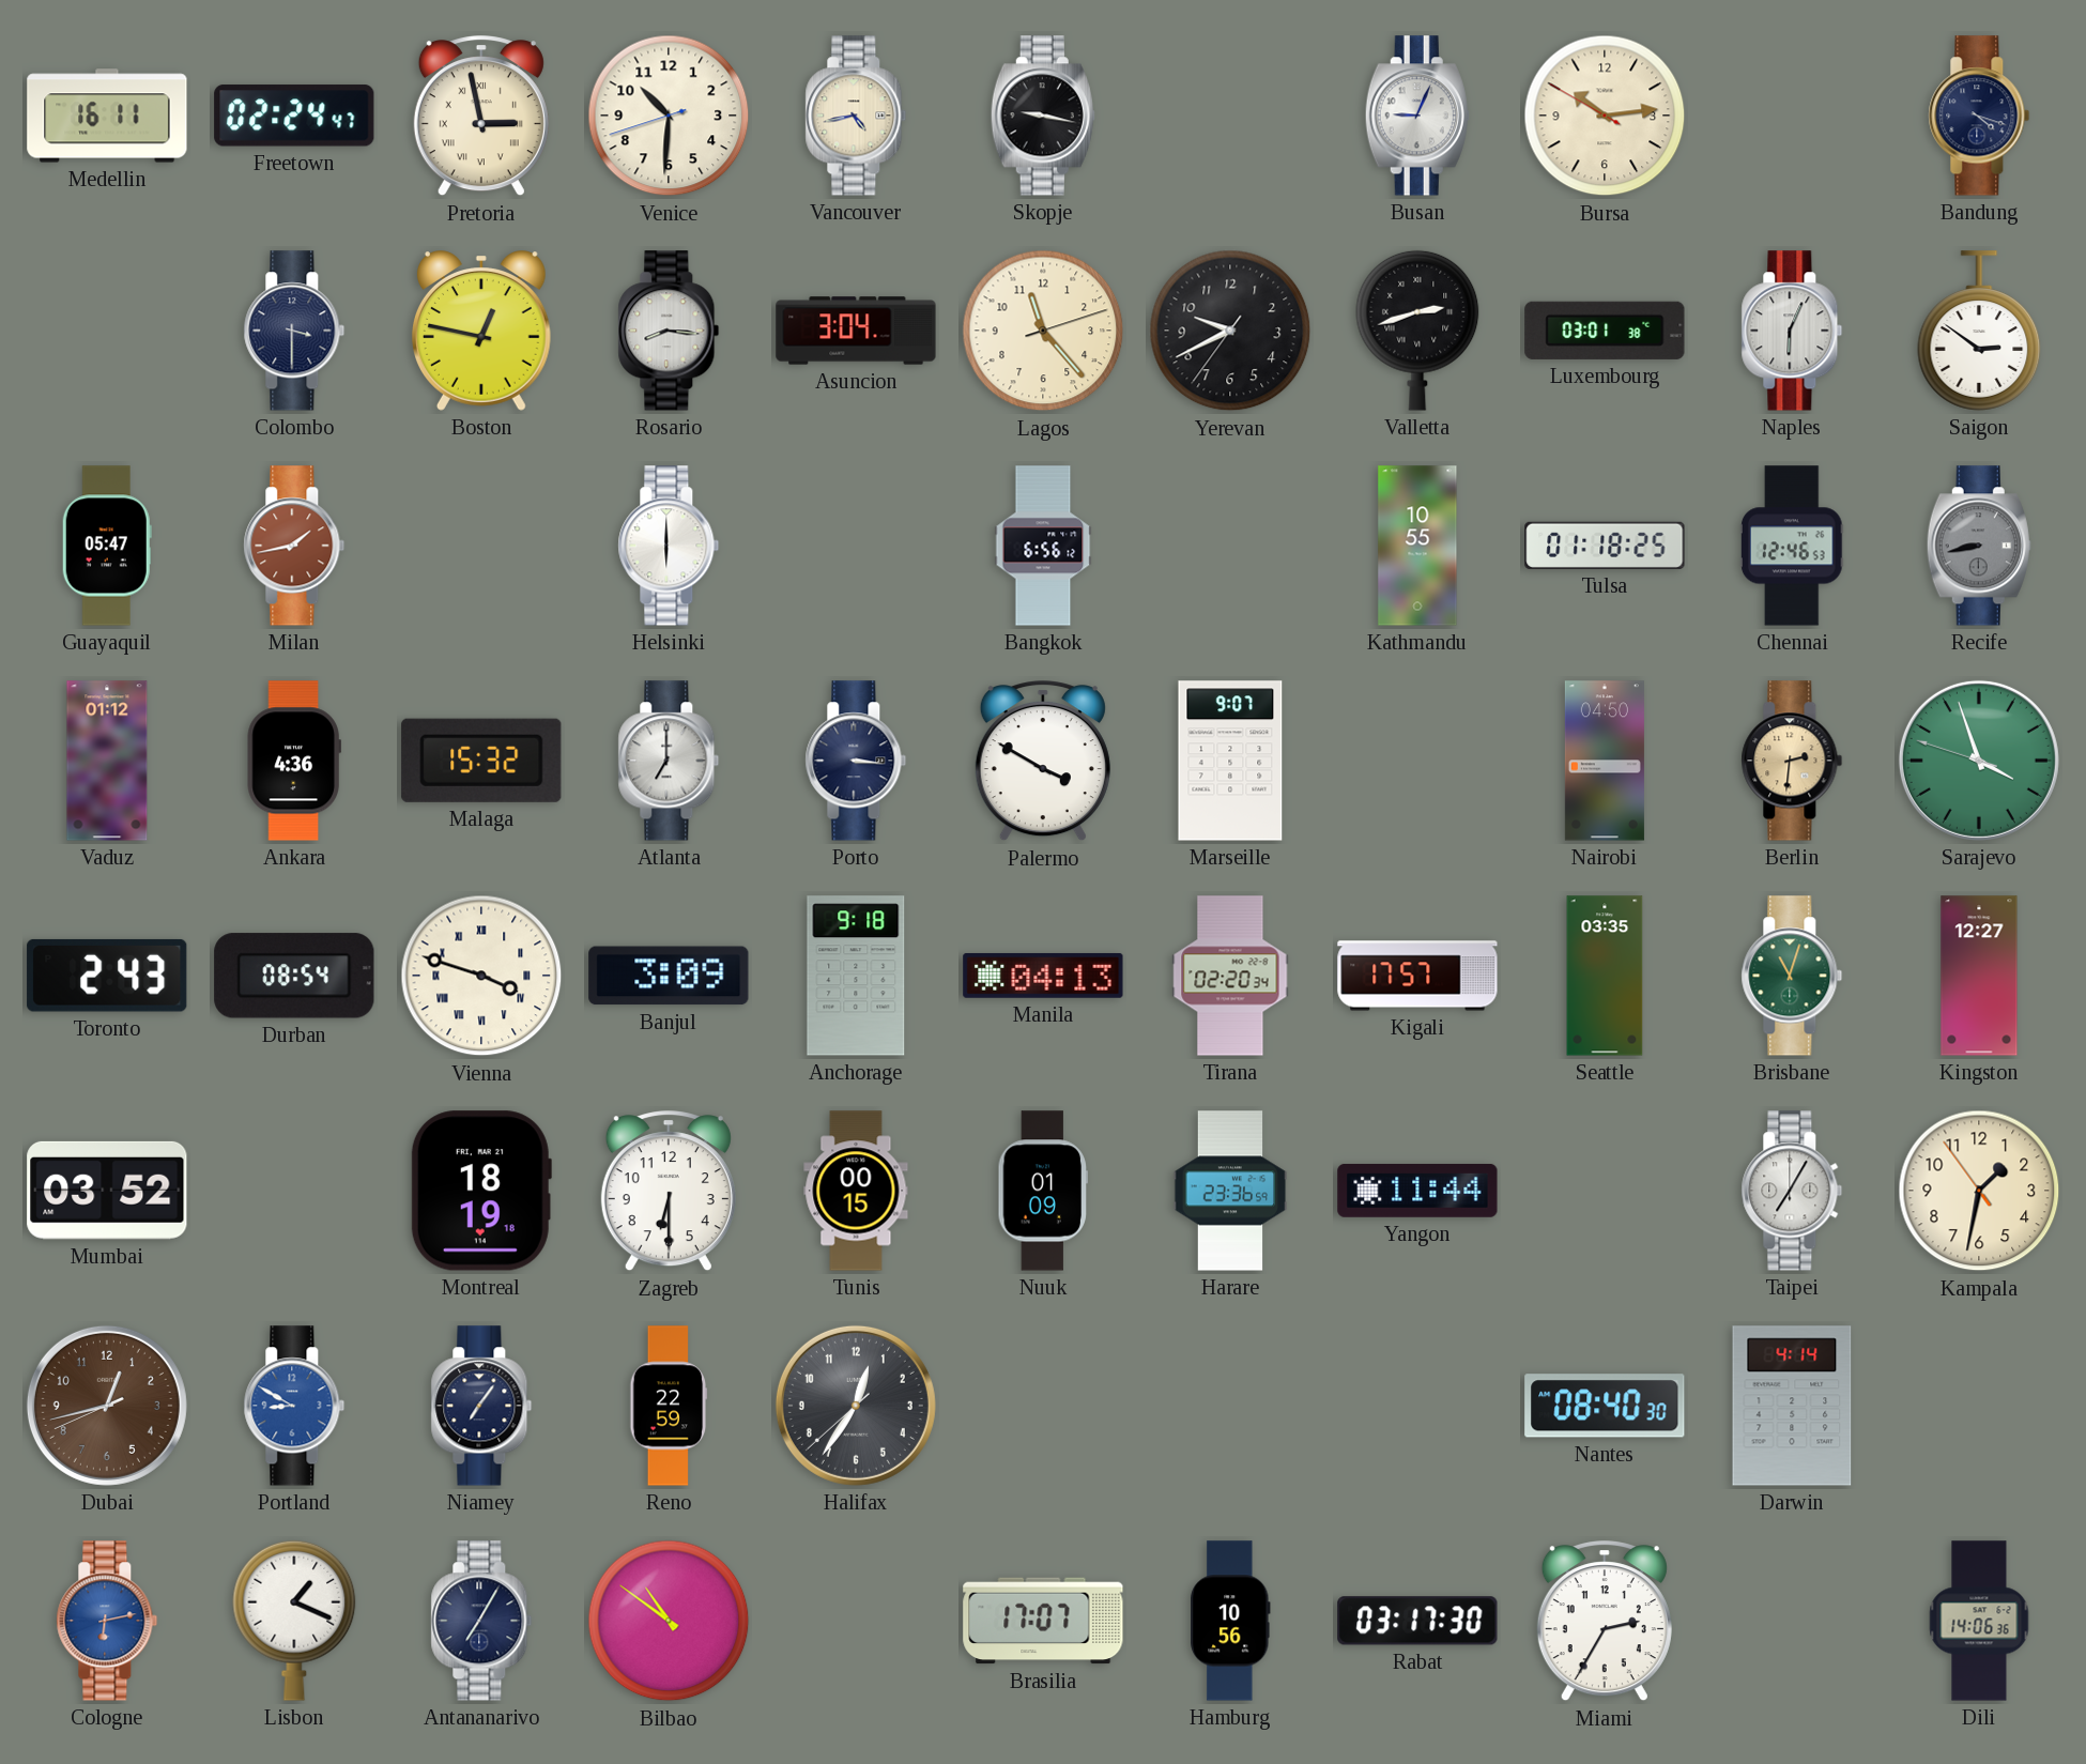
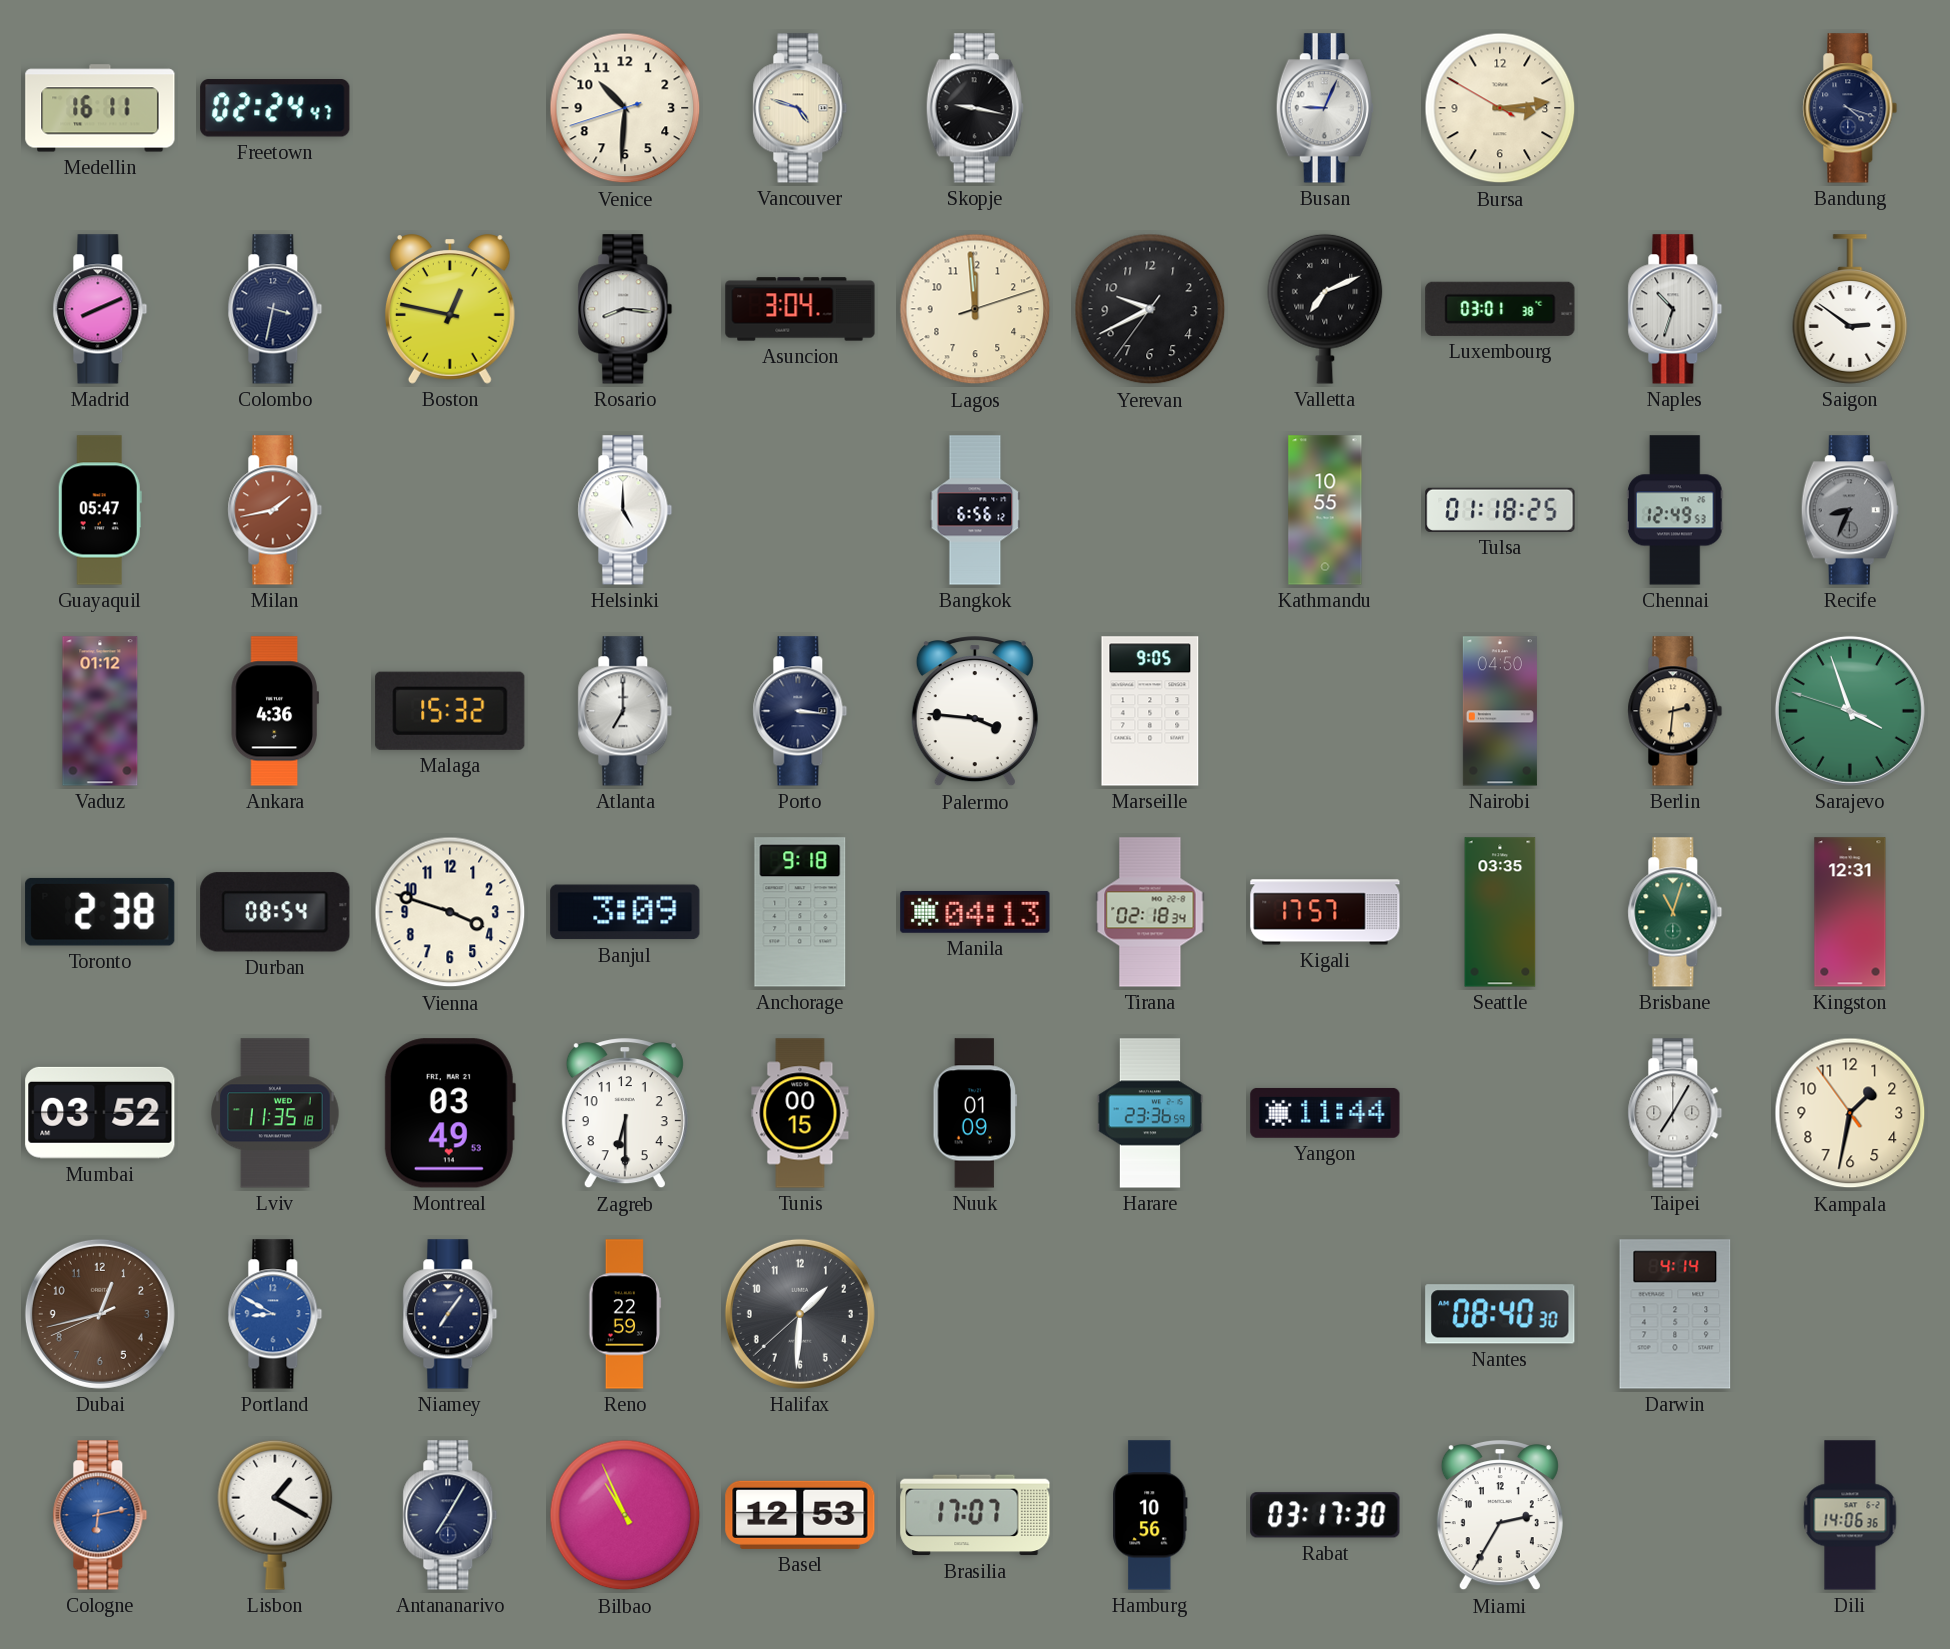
Pretoria: 2:58 -> none (481, 117)
Vancouver: 4:43 -> 4:48 (800, 108)
Bursa: 10:13 -> 3:13 (1500, 108)
Madrid: none -> 8:11 (100, 309)
Colombo: 3:30 -> 3:32 (275, 309)
Lagos: 11:23 -> 11:59 (975, 309)
Valletta: 2:42 -> 7:11 (1325, 309)
Naples: 6:04 -> 10:33 (1675, 309)
Helsinki: 6:00 -> 5:00 (625, 510)
Chennai: 12:46 -> 12:49 (1675, 510)
Recife: 8:43 -> 8:34 (1850, 510)
Palermo: 3:50 -> 3:46 (975, 712)
Marseille: 9:07 -> 9:05 (1150, 711)
Toronto: 2:43 -> 2:38 (100, 912)
Vienna numerals: Roman -> Arabic (450, 912)
Tirana: 02:20 -> 02:18 (1150, 912)
Kingston: 12:27 -> 12:31 (1850, 912)
Lviv: none -> 11:35 (275, 1113)
Montreal: 18:19 -> 03:49 (450, 1113)
Halifax: 12:35 -> 1:30 (800, 1314)
Lisbon: 1:19 -> 1:20 (275, 1515)
Bilbao: 10:51 -> 10:56 (625, 1515)
Basel: none -> 12:53 (800, 1515)
